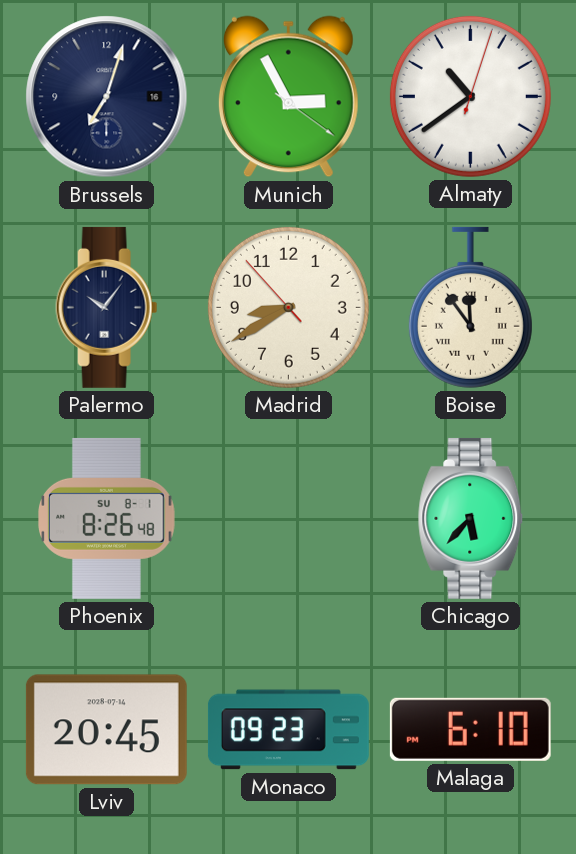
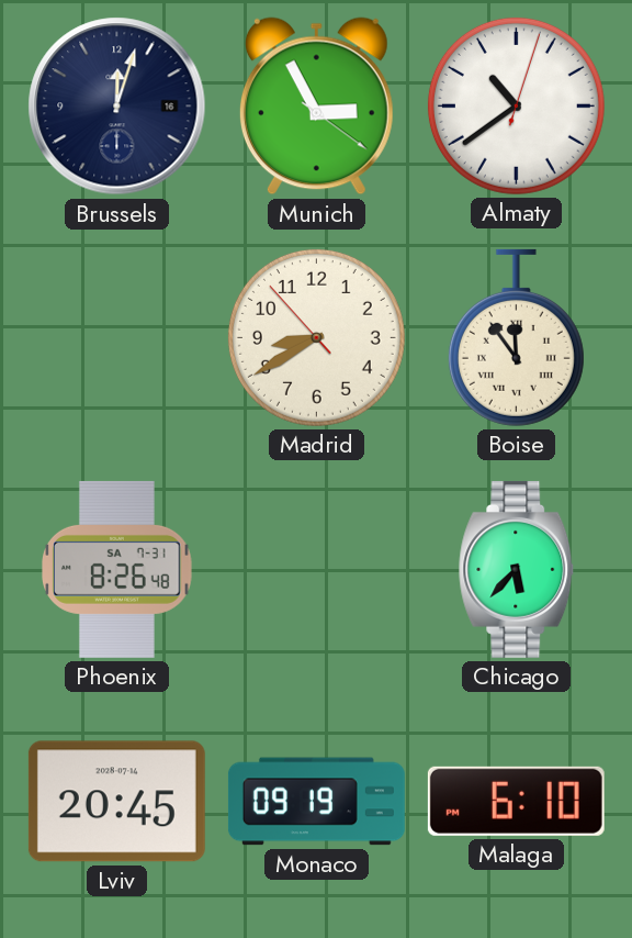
Brussels: 7:03 -> 12:03 (117, 107)
Palermo: 10:06 -> none (107, 307)
Phoenix date: SU 8-1 -> SA 7-31 (117, 569)
Monaco: 09:23 -> 09:19 (316, 802)
